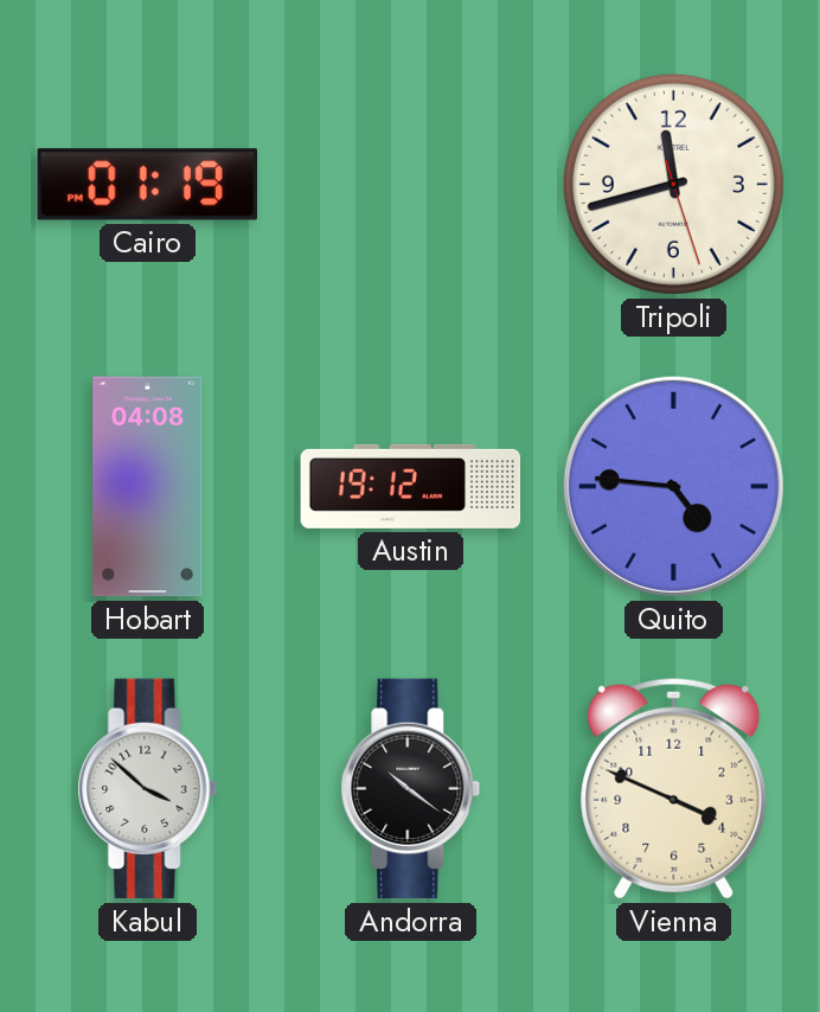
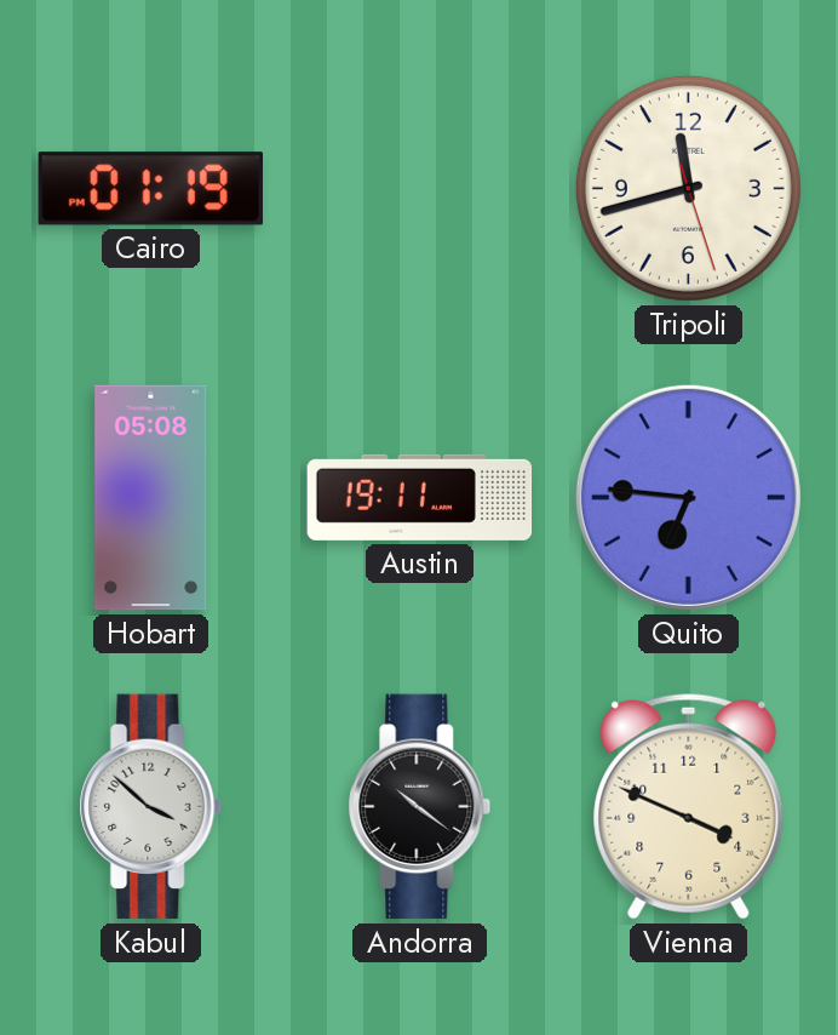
Hobart: 04:08 -> 05:08 (151, 498)
Austin: 19:12 -> 19:11 (420, 497)
Quito: 4:46 -> 6:46 (688, 497)
